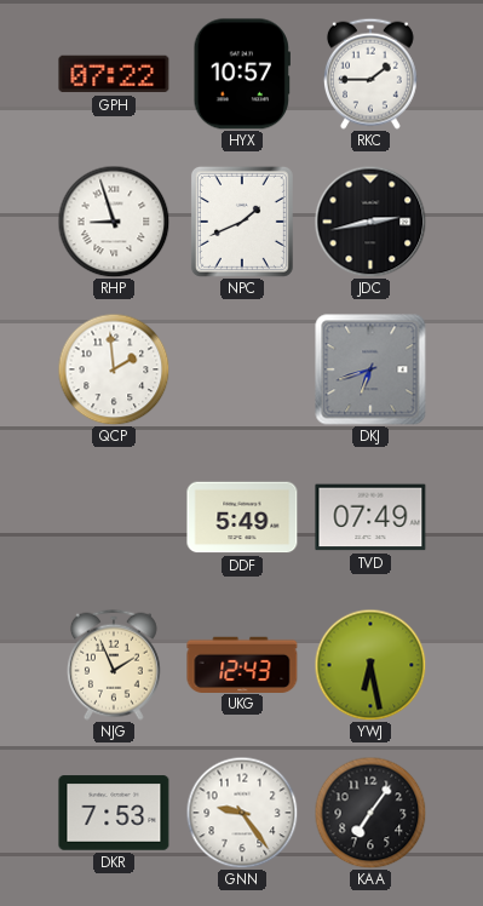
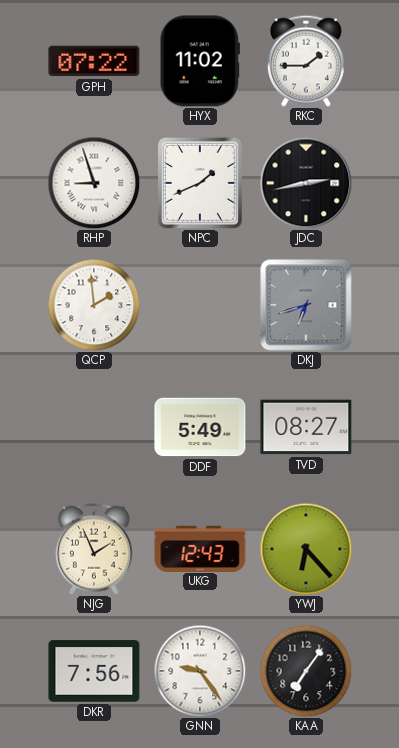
HYX: 10:57 -> 11:02 (200, 61)
TVD: 07:49 -> 08:27 (306, 427)
YWJ: 6:28 -> 6:23 (306, 549)
DKR: 7:53 -> 7:56 (94, 671)
